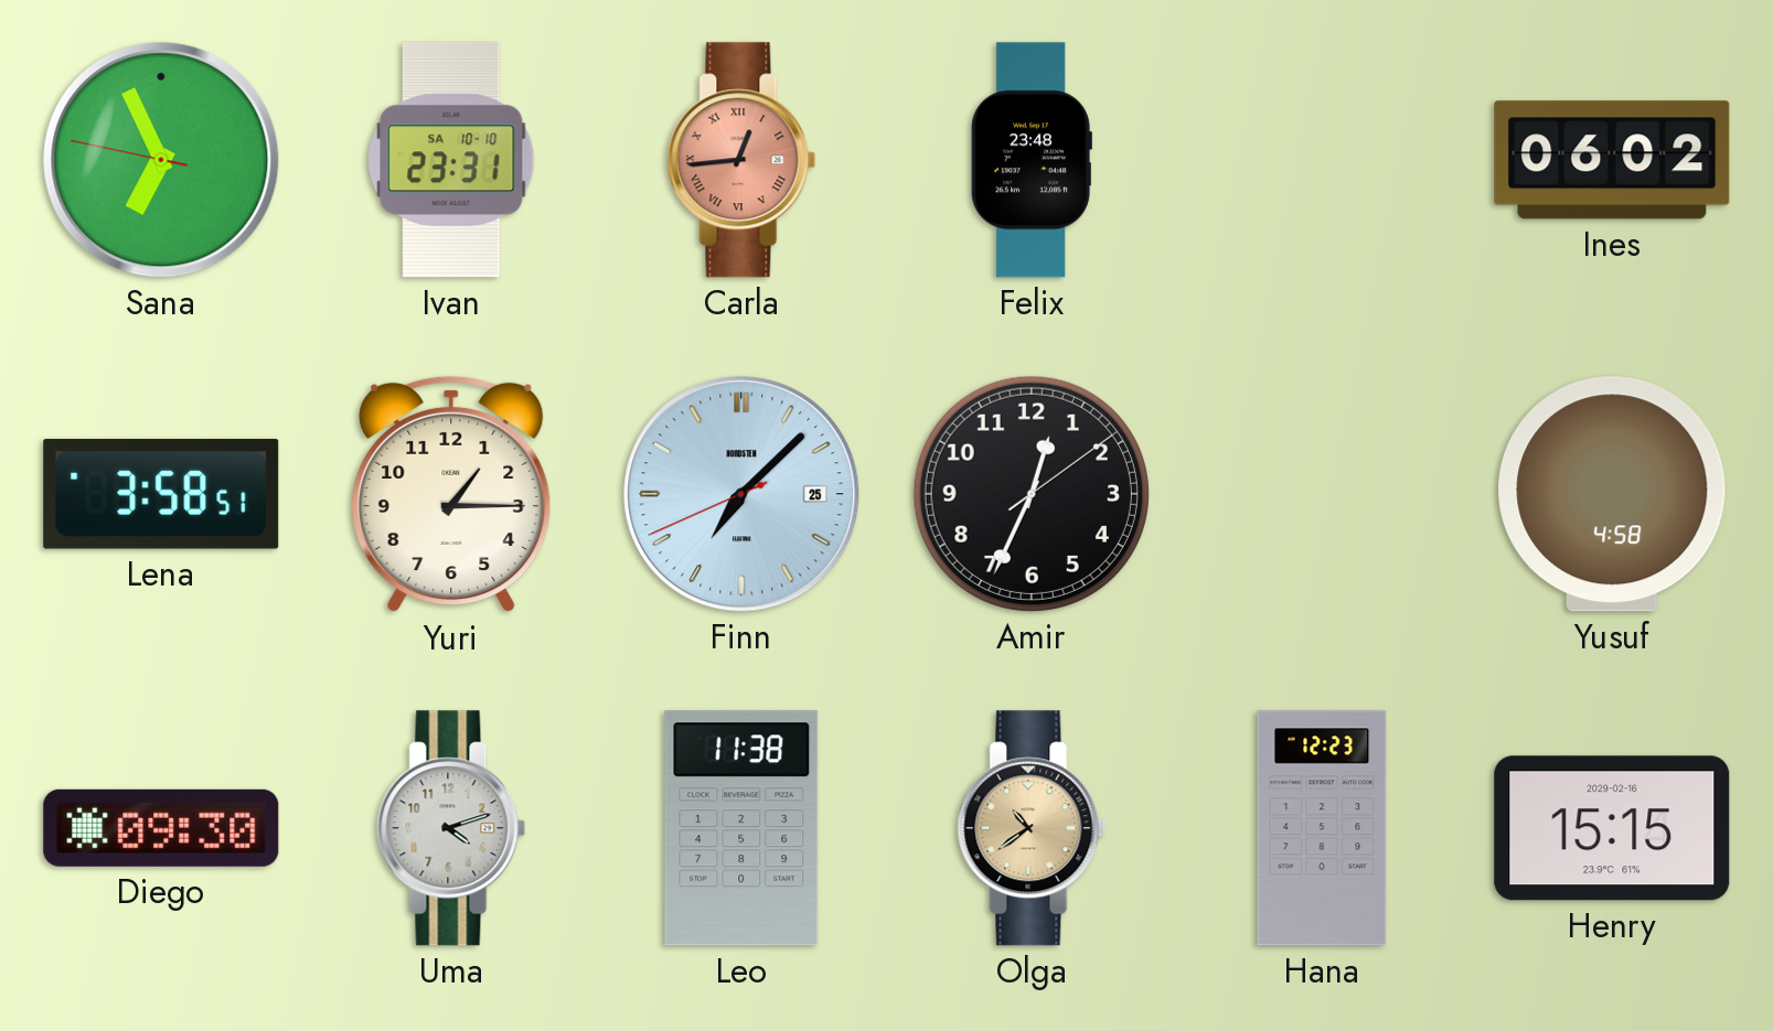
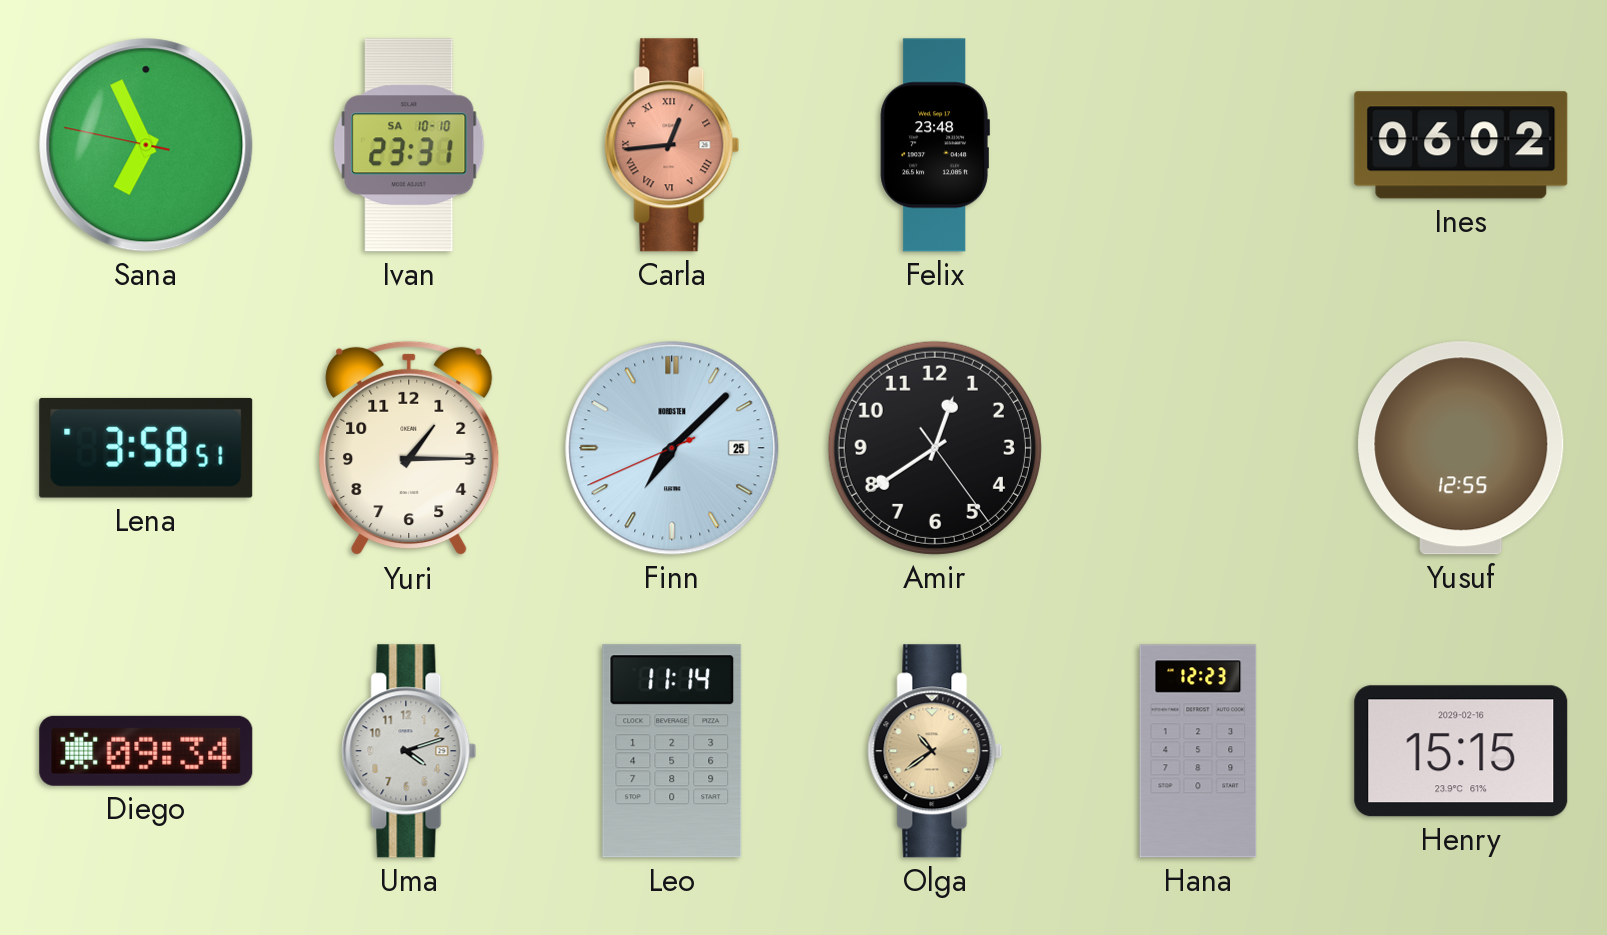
Amir: 12:34 -> 12:39 (935, 448)
Yusuf: 4:58 -> 12:55 (1461, 448)
Diego: 09:30 -> 09:34 (146, 751)
Leo: 11:38 -> 11:14 (672, 751)
